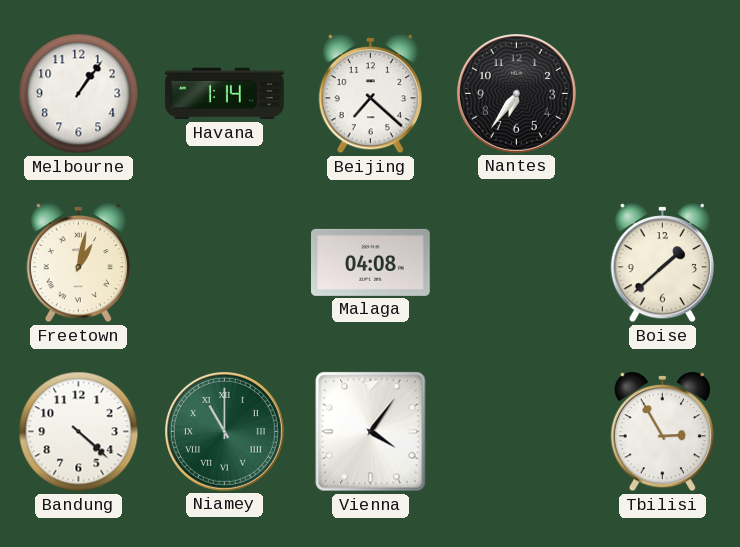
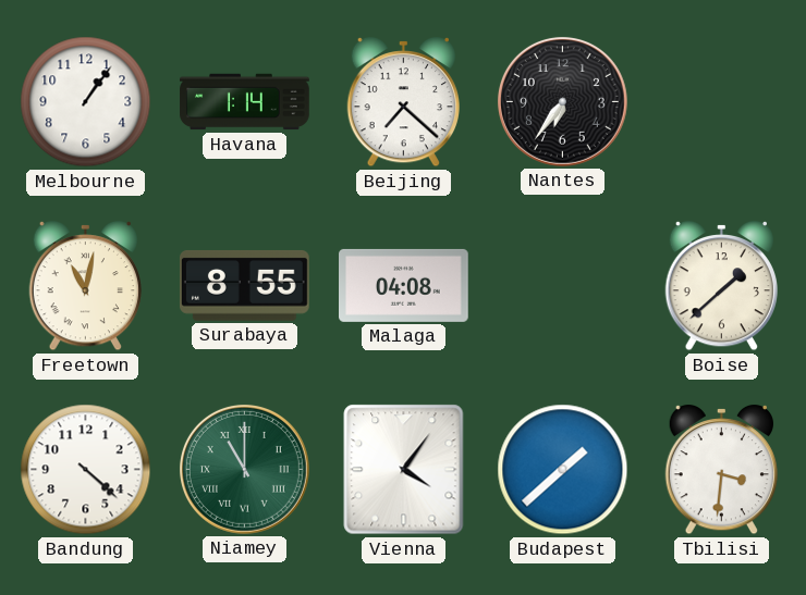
Freetown: 1:02 -> 11:02 (86, 286)
Surabaya: none -> 8:55 (245, 285)
Budapest: none -> 1:38 (563, 470)
Tbilisi: 2:55 -> 3:31 (722, 470)
